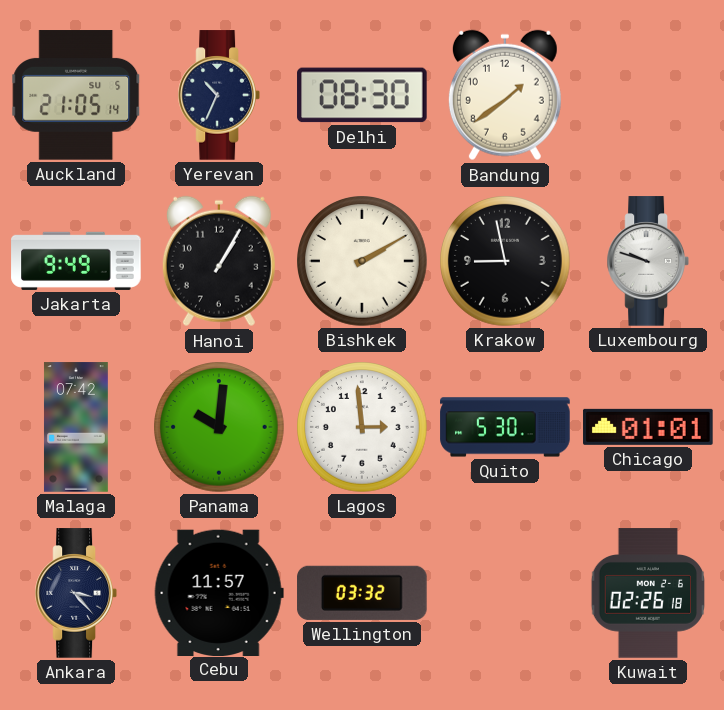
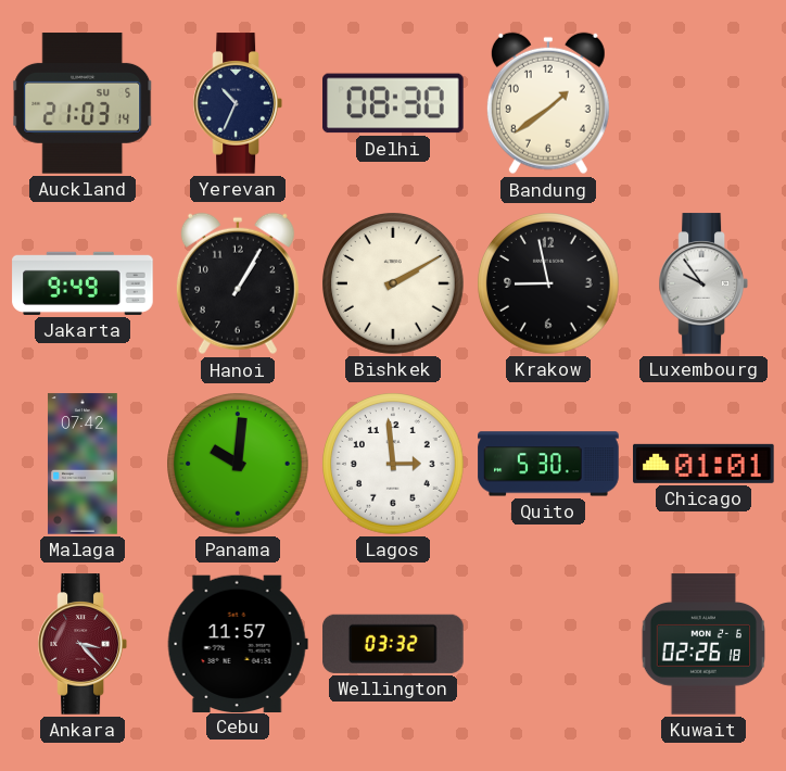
Auckland: 21:05 -> 21:03 (84, 103)
Luxembourg: 9:48 -> 9:54 (703, 283)
Ankara dial: navy -> burgundy (83, 644)
